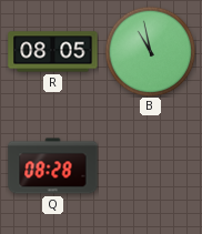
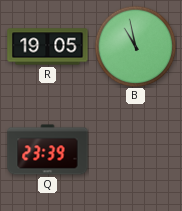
R: 08:05 -> 19:05 (48, 47)
Q: 08:28 -> 23:39 (48, 150)
